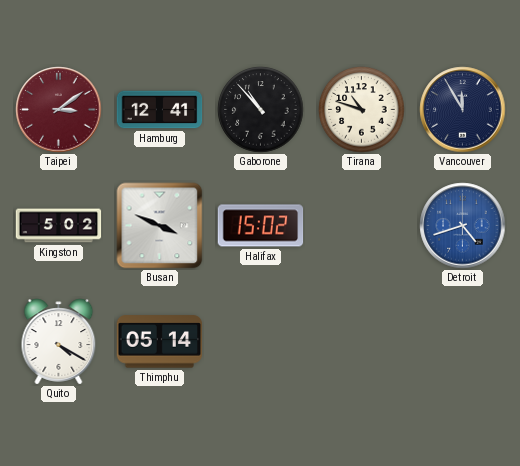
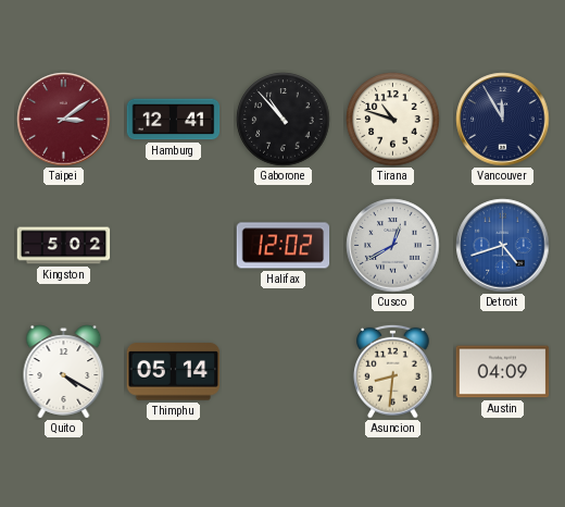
Busan: 3:49 -> none (160, 226)
Halifax: 15:02 -> 12:02 (284, 246)
Cusco: none -> 12:40 (393, 246)
Asuncion: none -> 8:31 (393, 371)
Austin: none -> 04:09 (503, 372)
